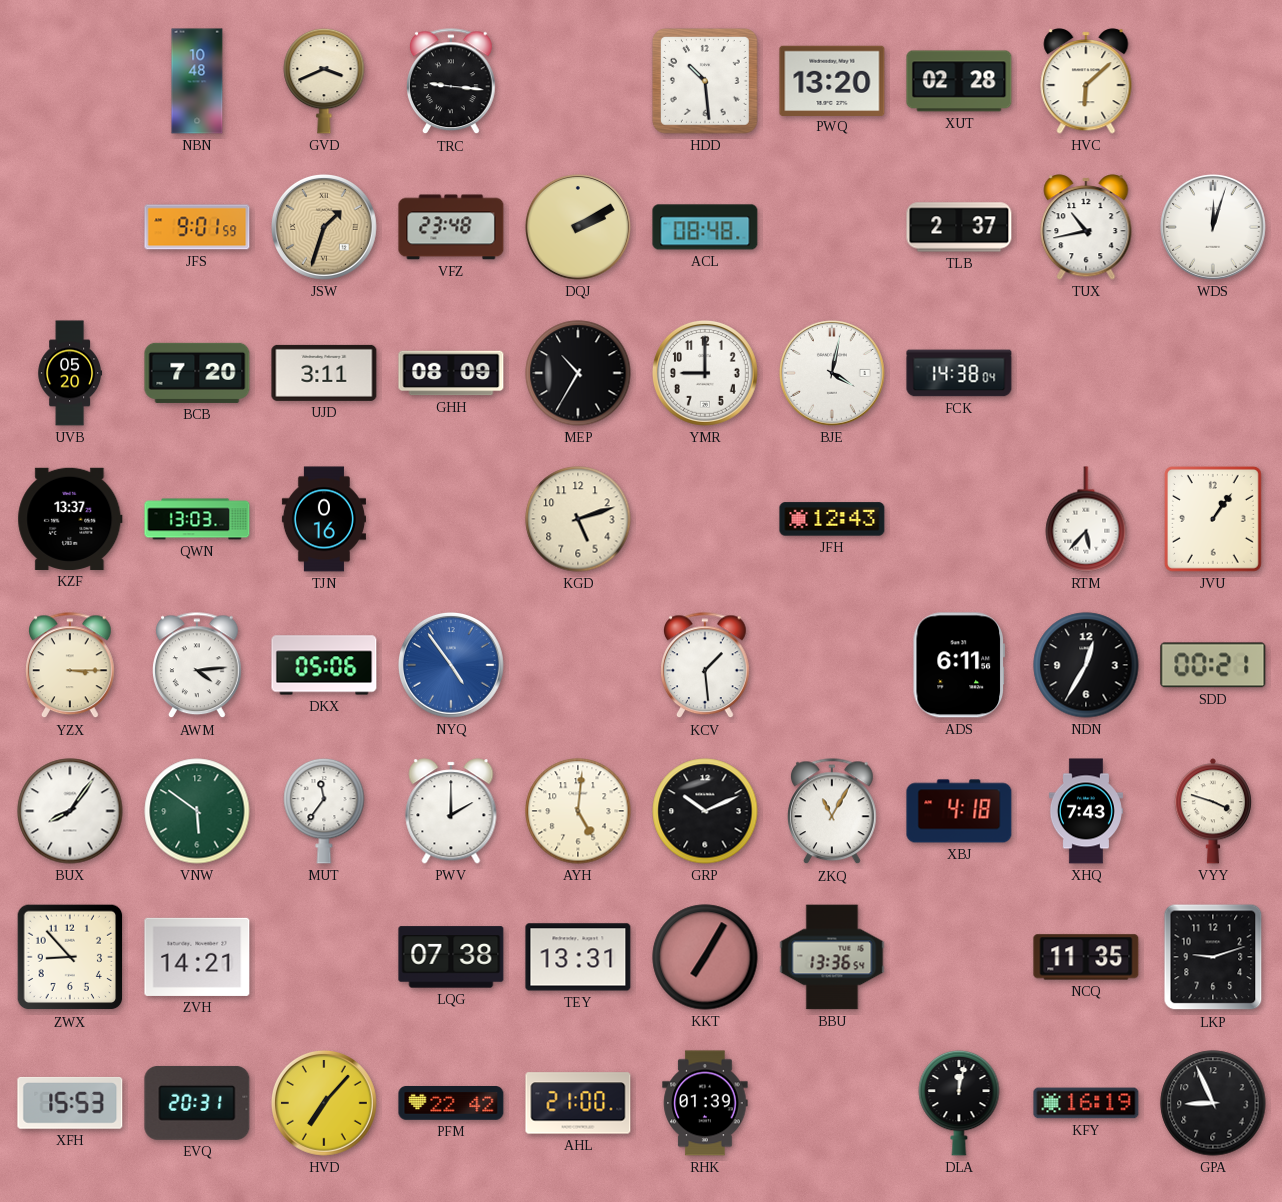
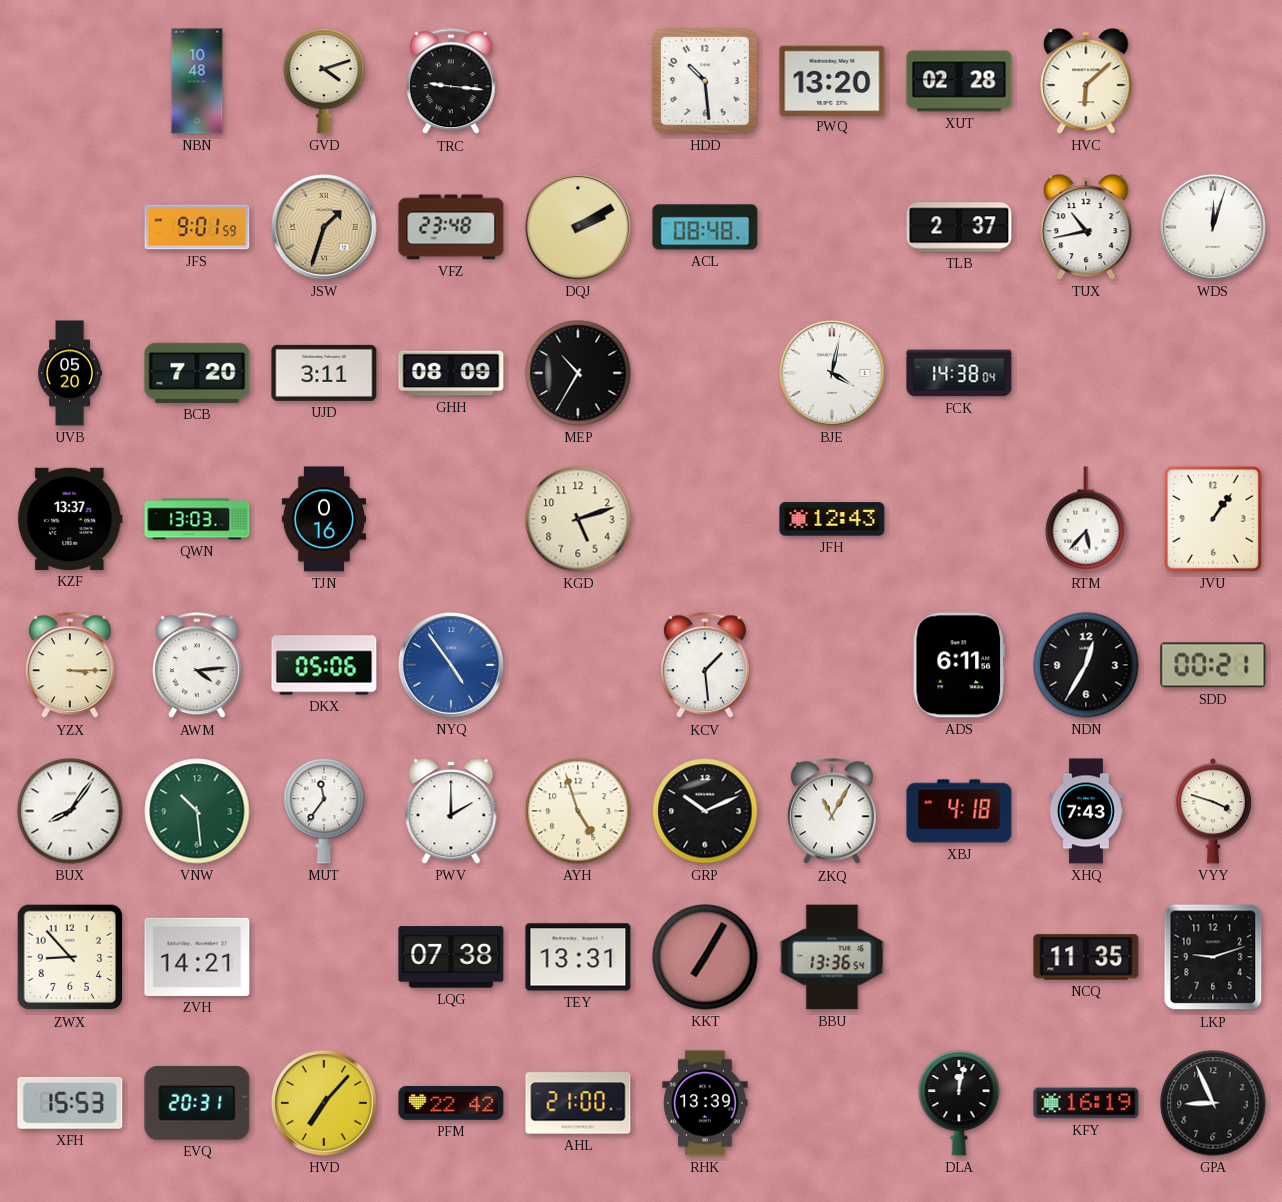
GVD: 3:41 -> 4:12 (324, 81)
YMR: 9:00 -> none (705, 373)
VNW: 5:51 -> 10:29 (197, 811)
AYH: 5:01 -> 4:57 (578, 811)
RHK: 01:39 -> 13:39 (705, 1103)
